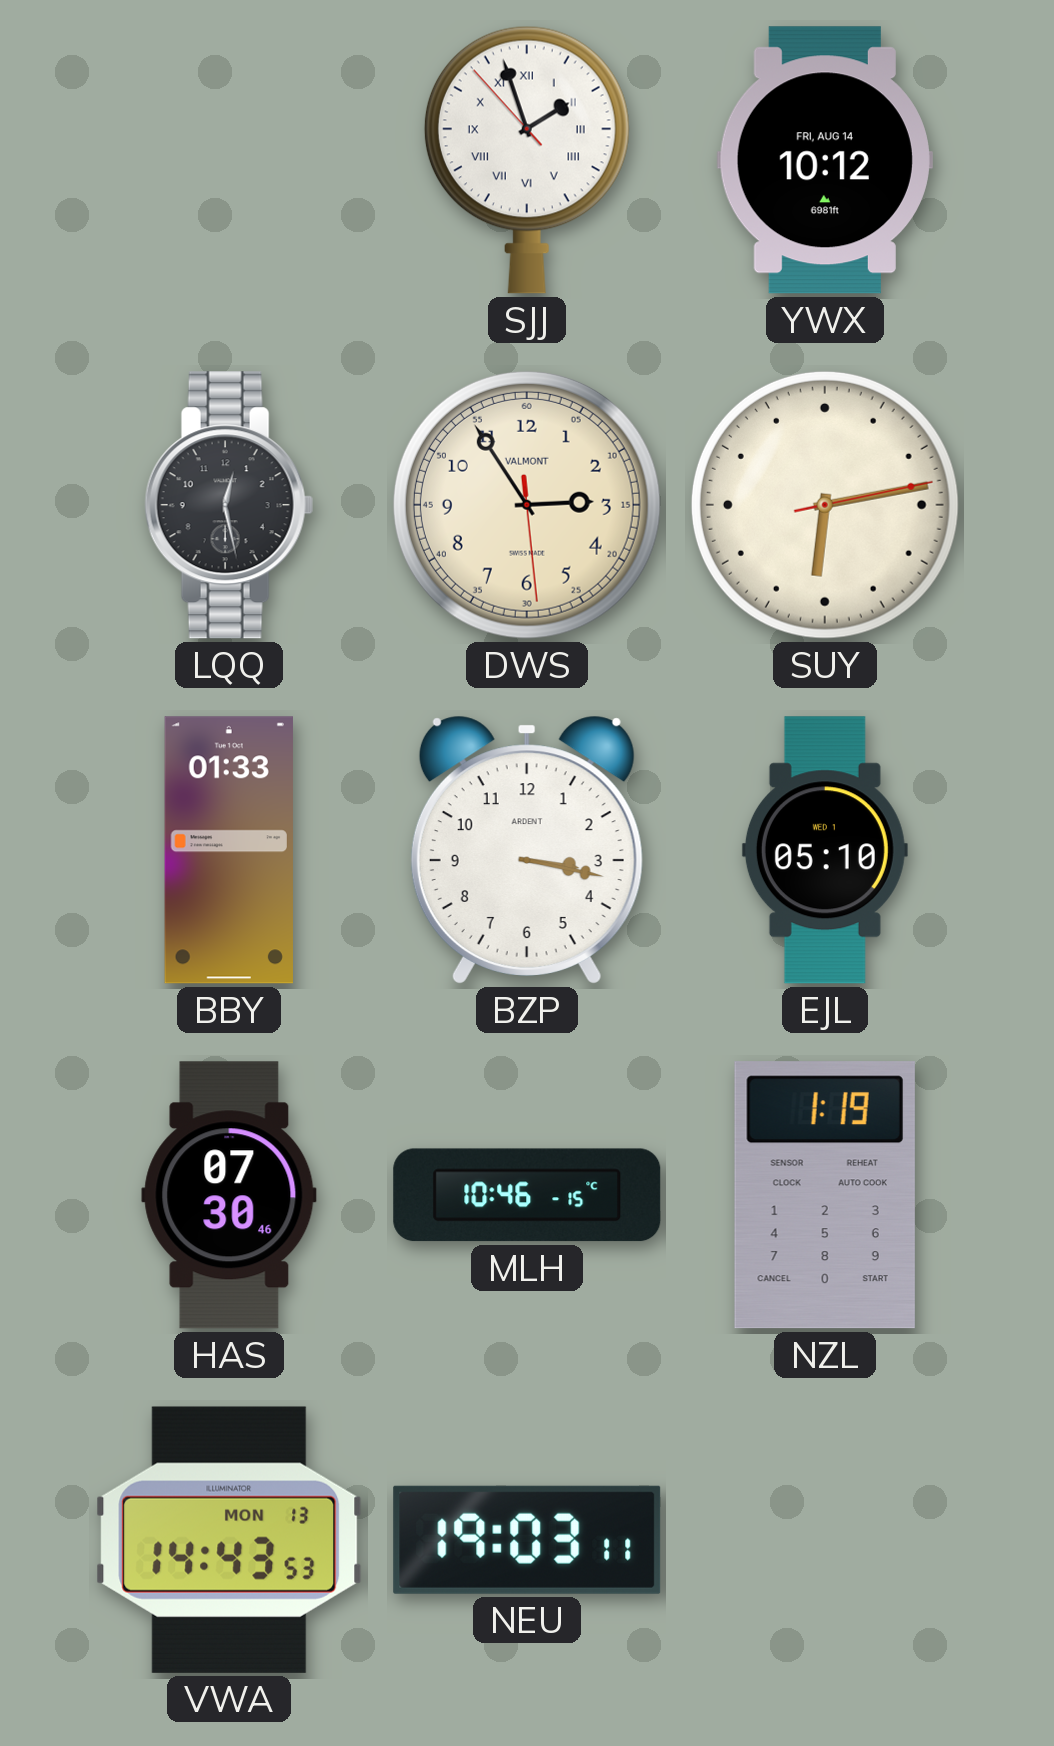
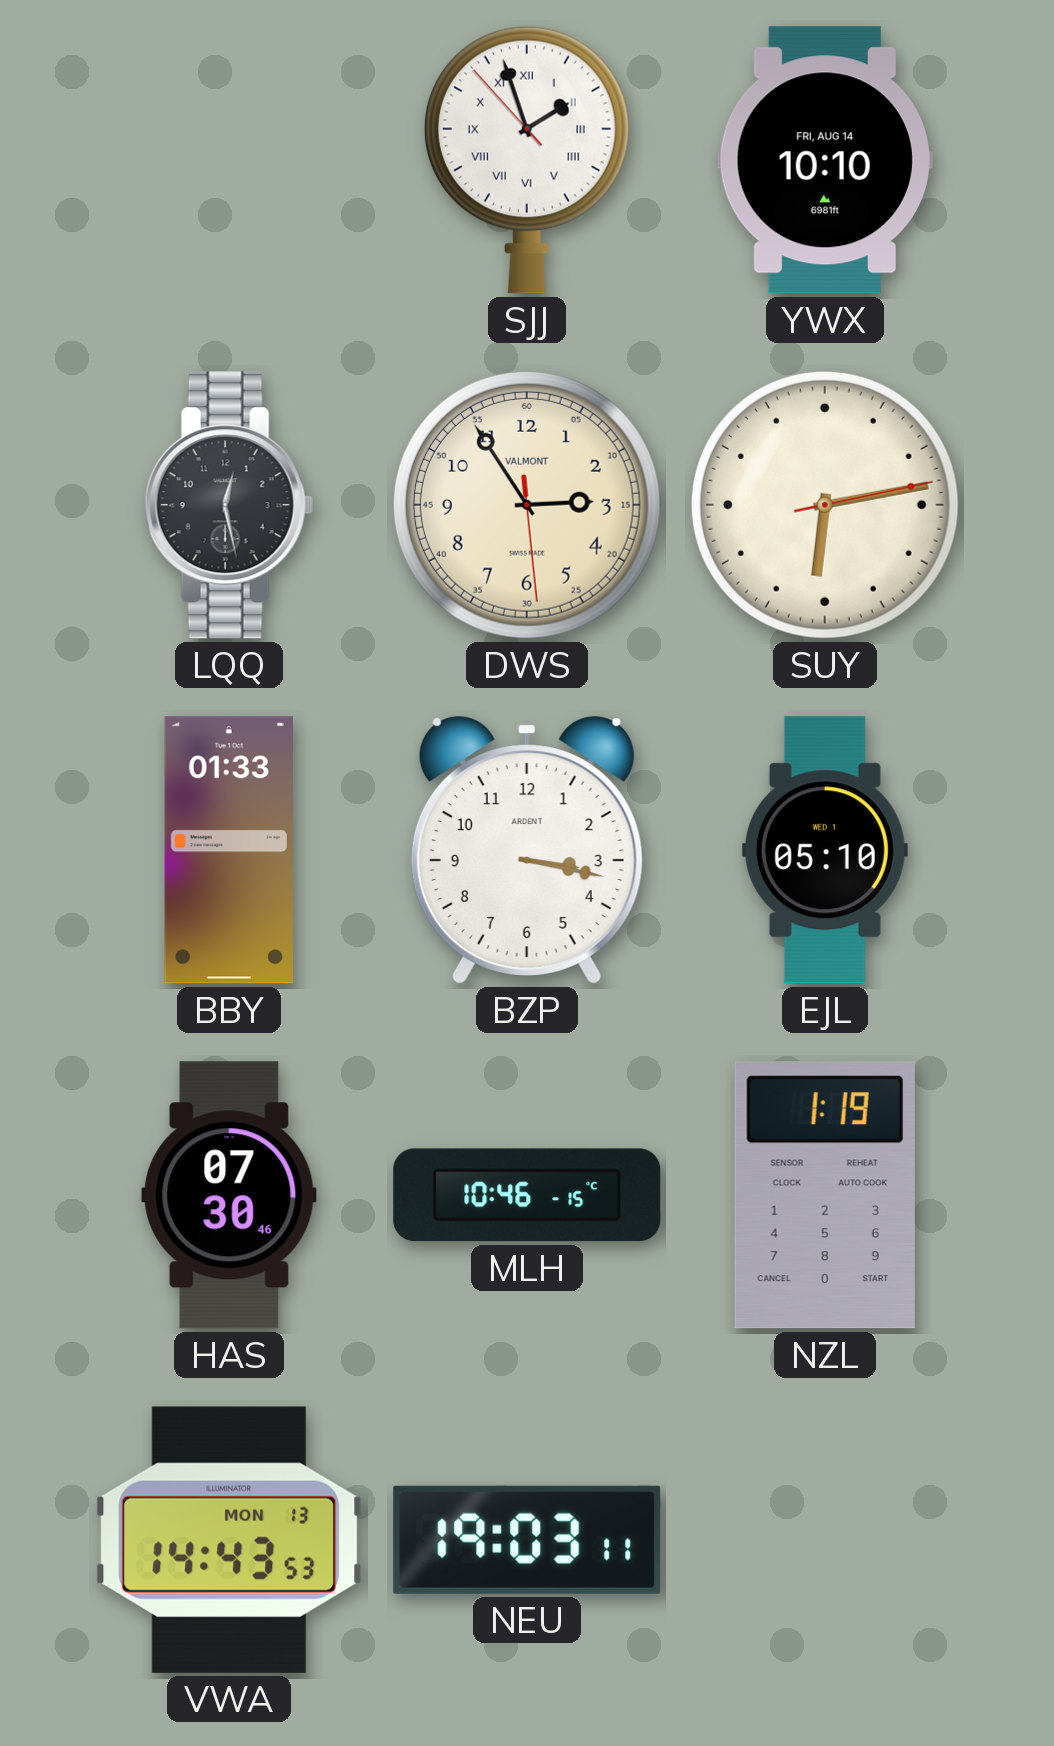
YWX: 10:12 -> 10:10 (825, 160)
